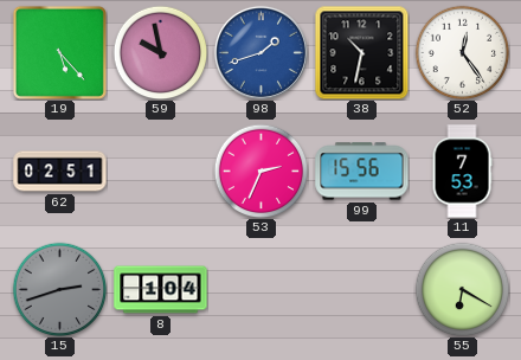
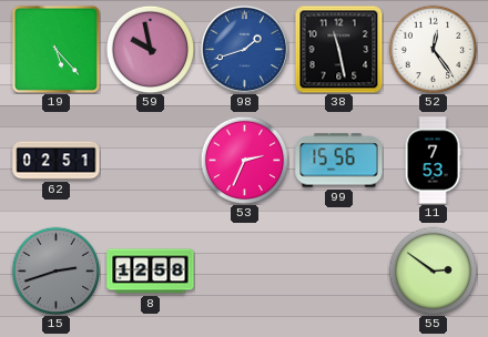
38: 10:32 -> 11:28 (338, 49)
8: 1:04 -> 12:58 (151, 272)
55: 6:20 -> 2:51 (433, 270)
